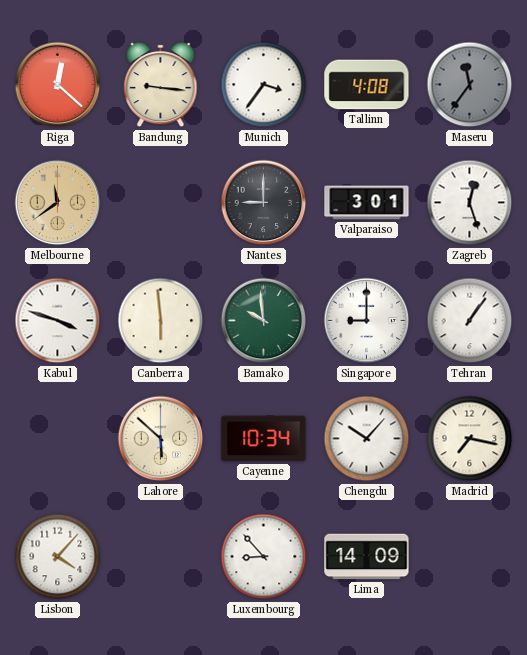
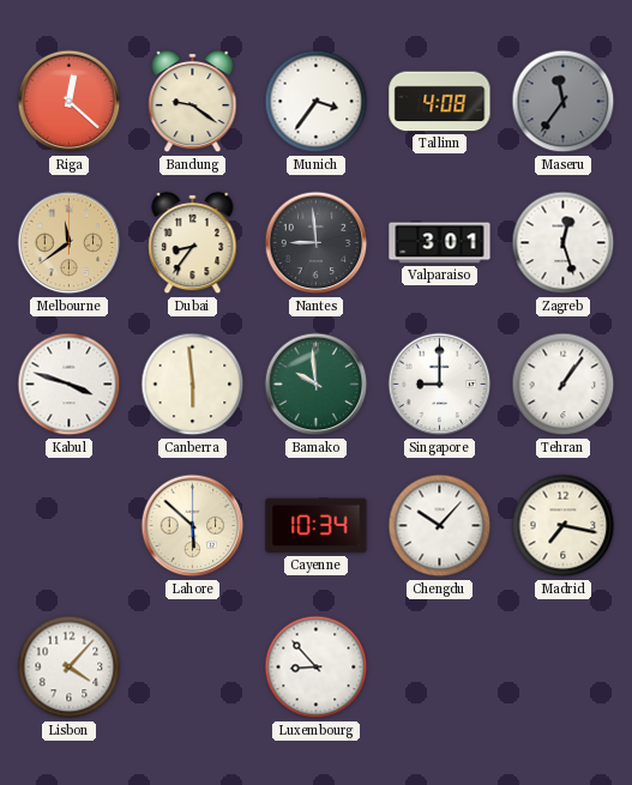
Bandung: 9:16 -> 9:21 (193, 102)
Dubai: none -> 8:36 (193, 243)
Nantes: 9:00 -> 8:59 (317, 243)
Lima: 14:09 -> none (367, 557)
